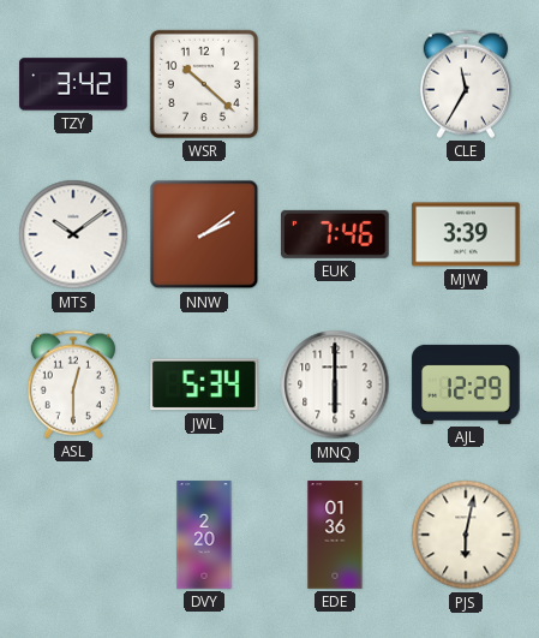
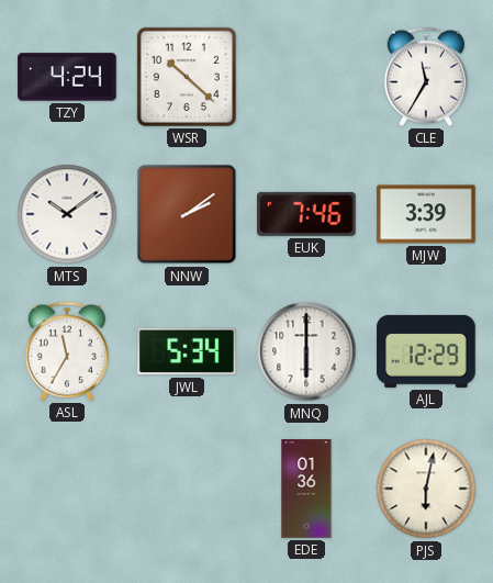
TZY: 3:42 -> 4:24 (67, 77)
ASL: 12:30 -> 11:35 (67, 351)
DVY: 2:20 -> none (204, 535)
